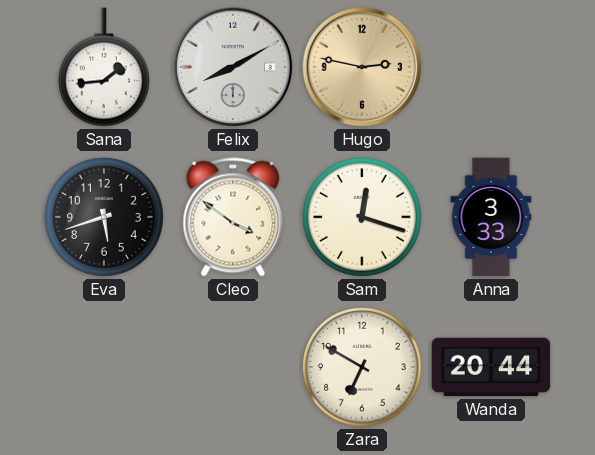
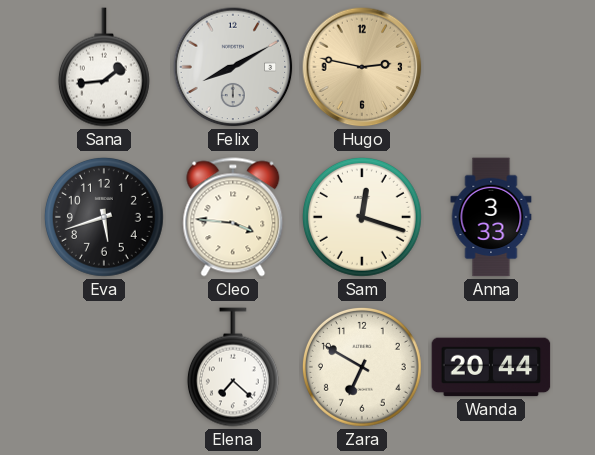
Cleo: 3:51 -> 3:46 (233, 217)
Elena: none -> 7:22 (233, 367)
